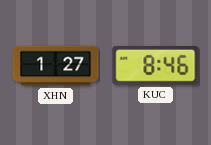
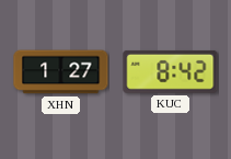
KUC: 8:46 -> 8:42 (171, 71)
